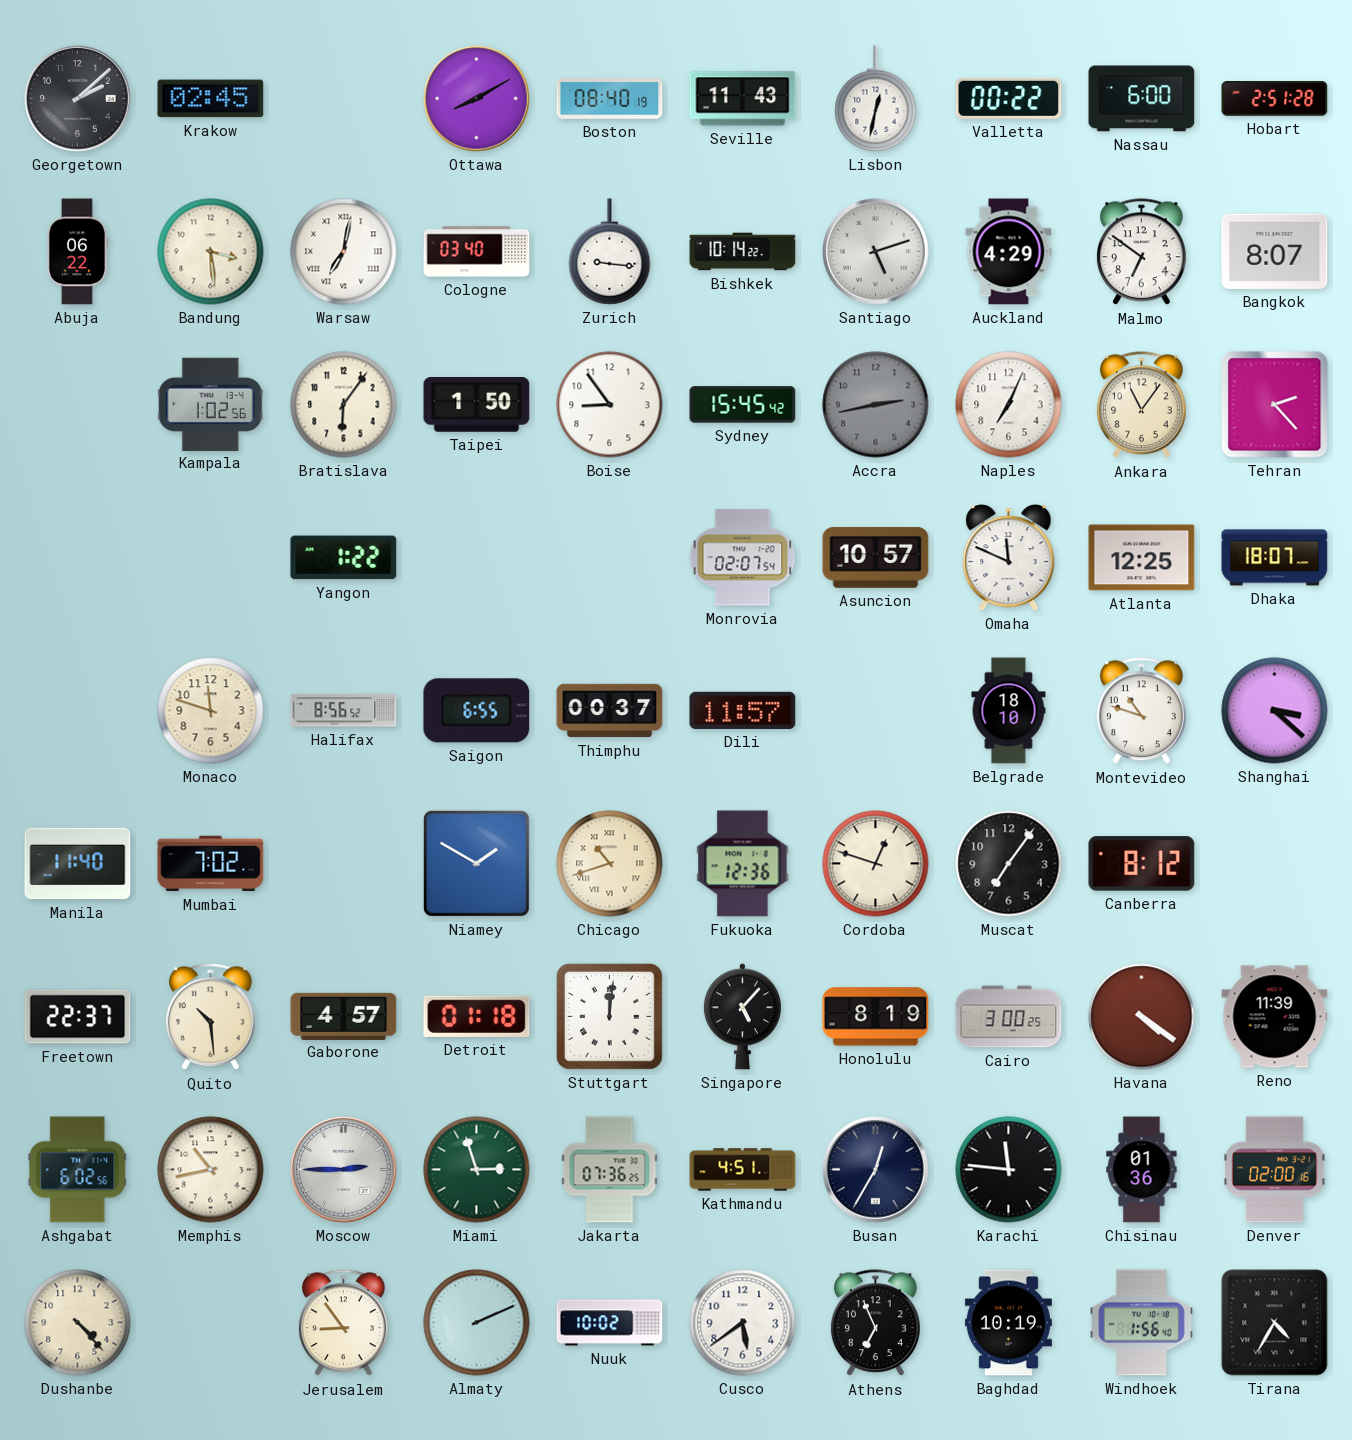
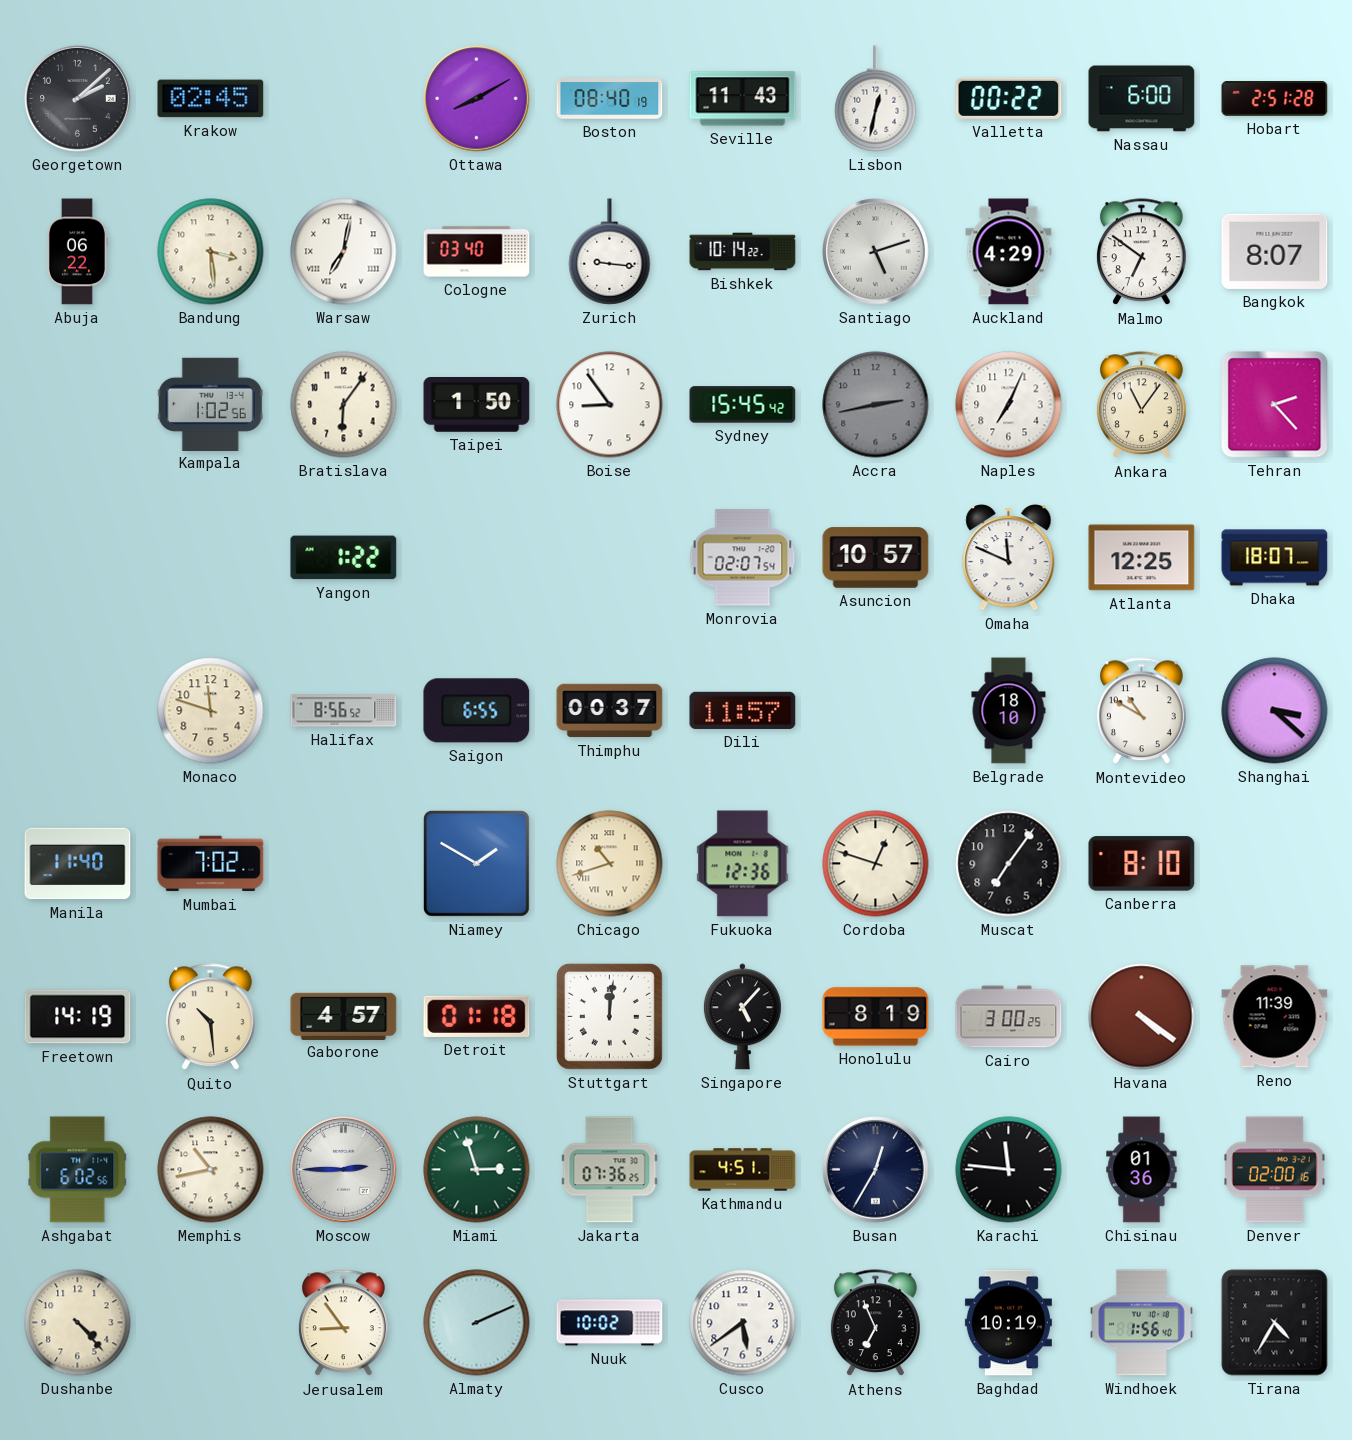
Montevideo: 10:48 -> 10:50 (1142, 711)
Canberra: 8:12 -> 8:10 (1142, 864)
Freetown: 22:37 -> 14:19 (78, 1017)
